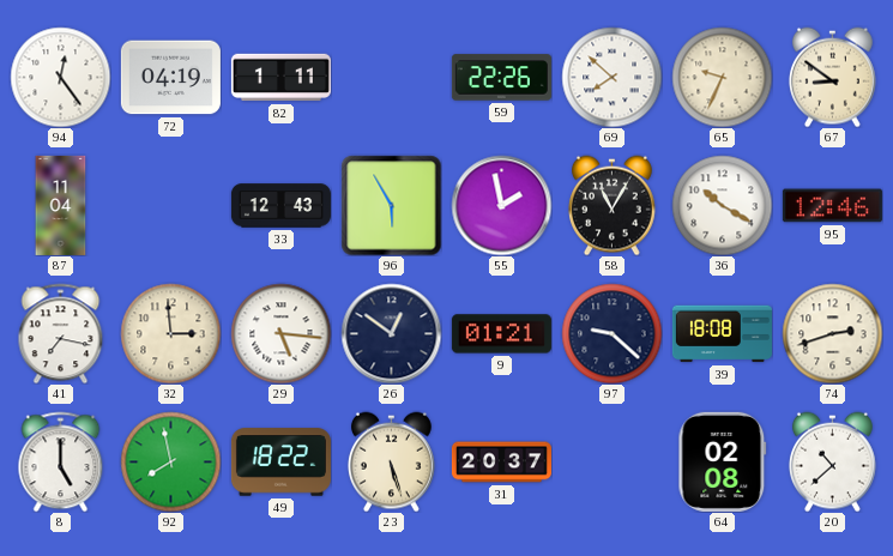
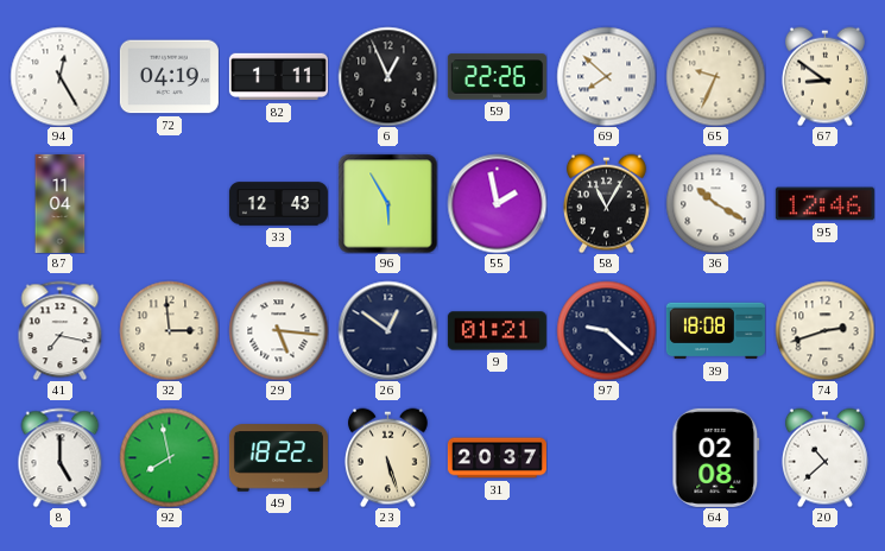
94: 12:24 -> 12:25 (59, 76)
6: none -> 12:56 (387, 76)
